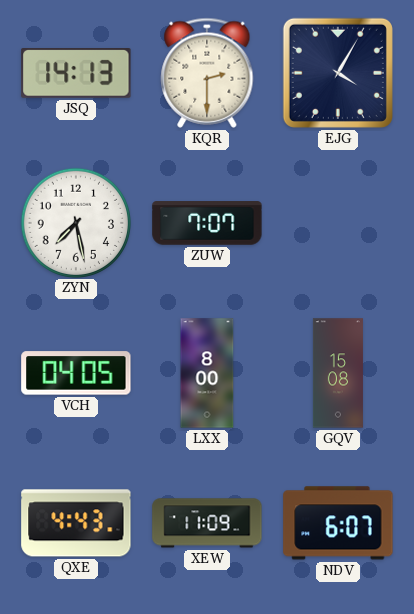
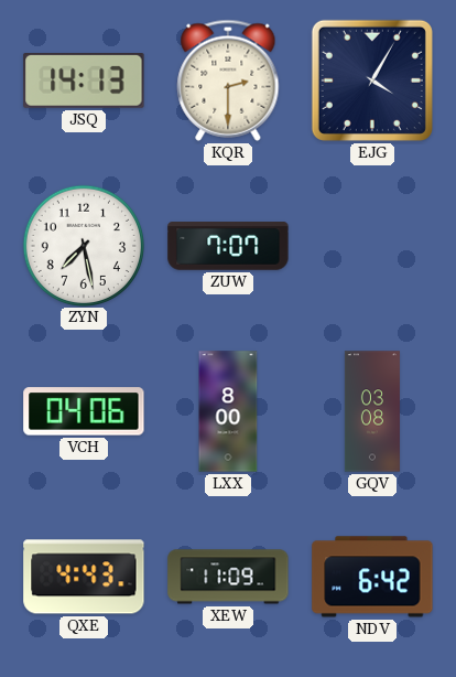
VCH: 04:05 -> 04:06 (84, 411)
GQV: 15:08 -> 03:08 (372, 411)
NDV: 6:07 -> 6:42 (372, 577)
